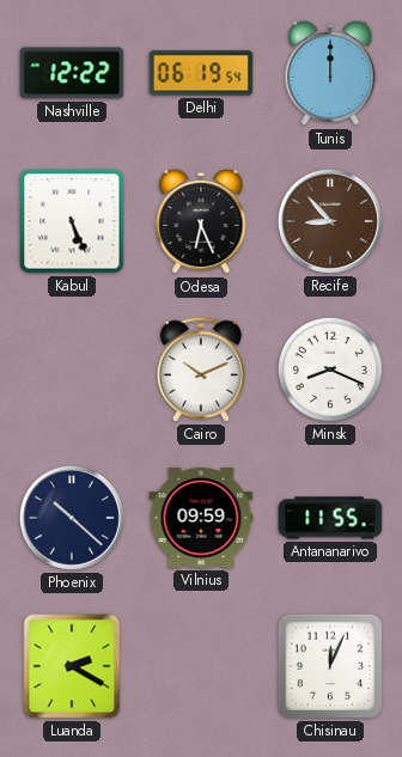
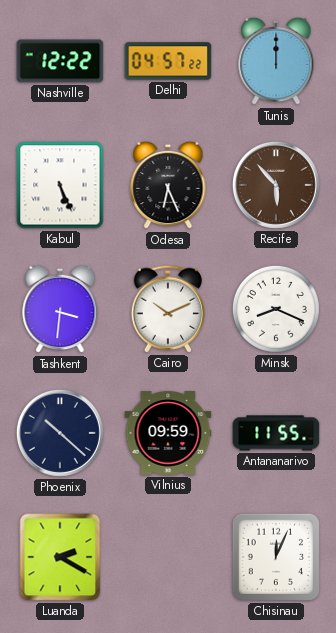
Delhi: 06:19 -> 04:57 (168, 61)
Recife: 8:53 -> 5:53 (276, 185)
Tashkent: none -> 3:31 (60, 309)
